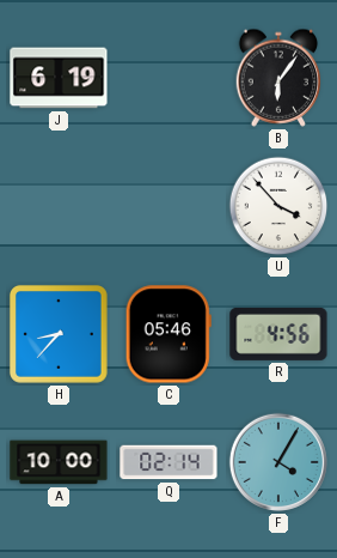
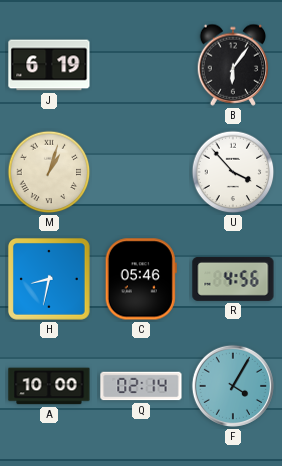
M: none -> 1:03 (49, 172)
H: 8:37 -> 8:32 (49, 279)
